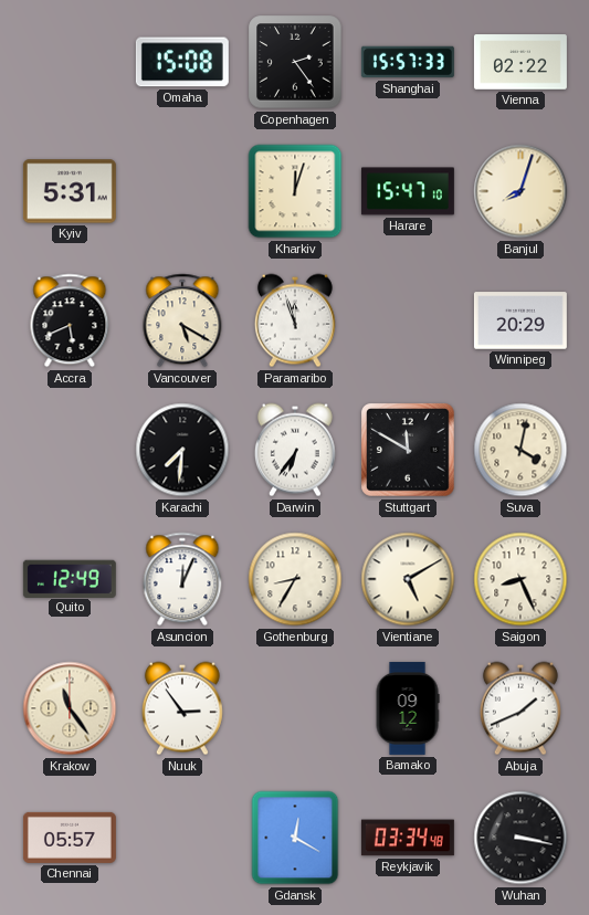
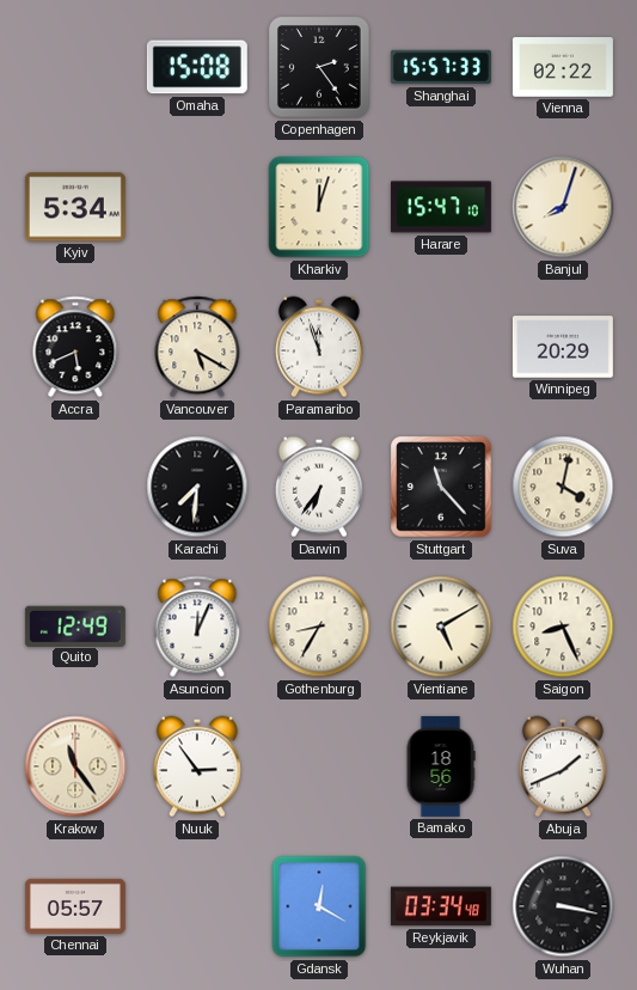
Kyiv: 5:31 -> 5:34 (75, 207)
Stuttgart: 11:50 -> 11:23 (441, 487)
Bamako: 09:12 -> 18:56 (441, 766)
